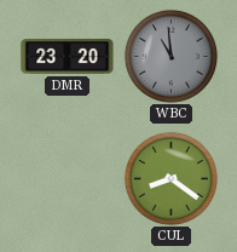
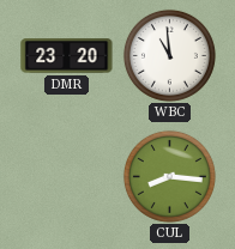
WBC dial: grey -> white (169, 55)
CUL: 8:21 -> 8:16 (169, 176)
